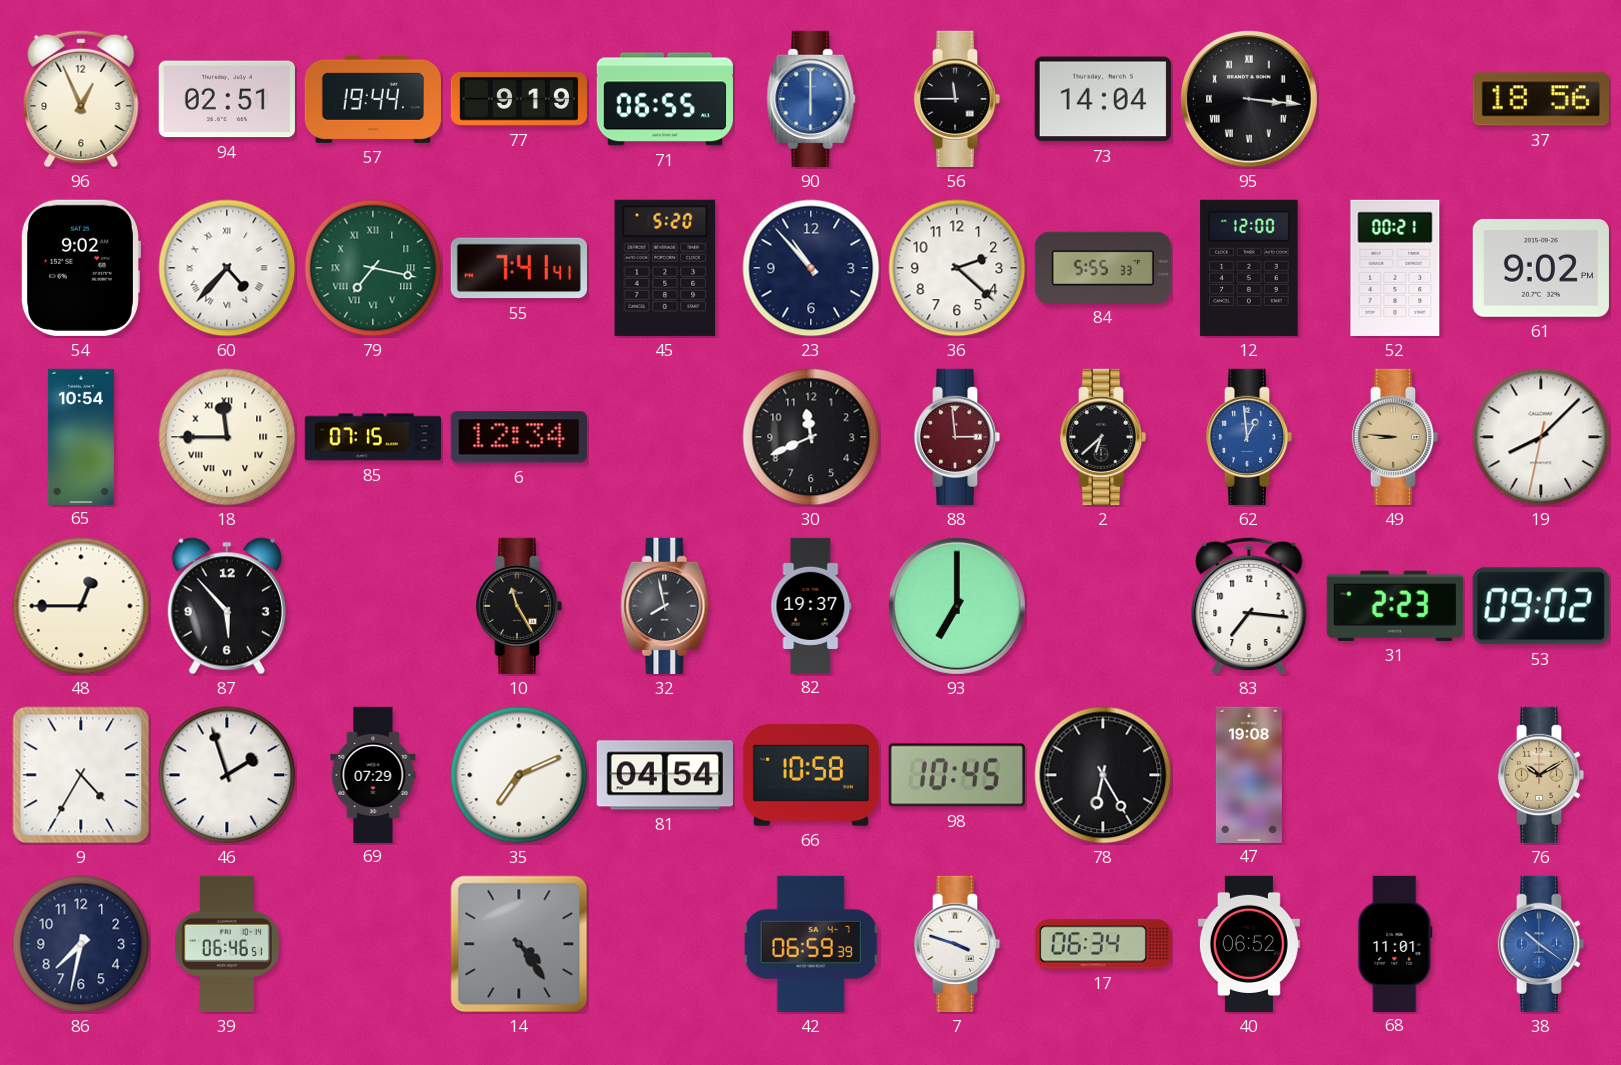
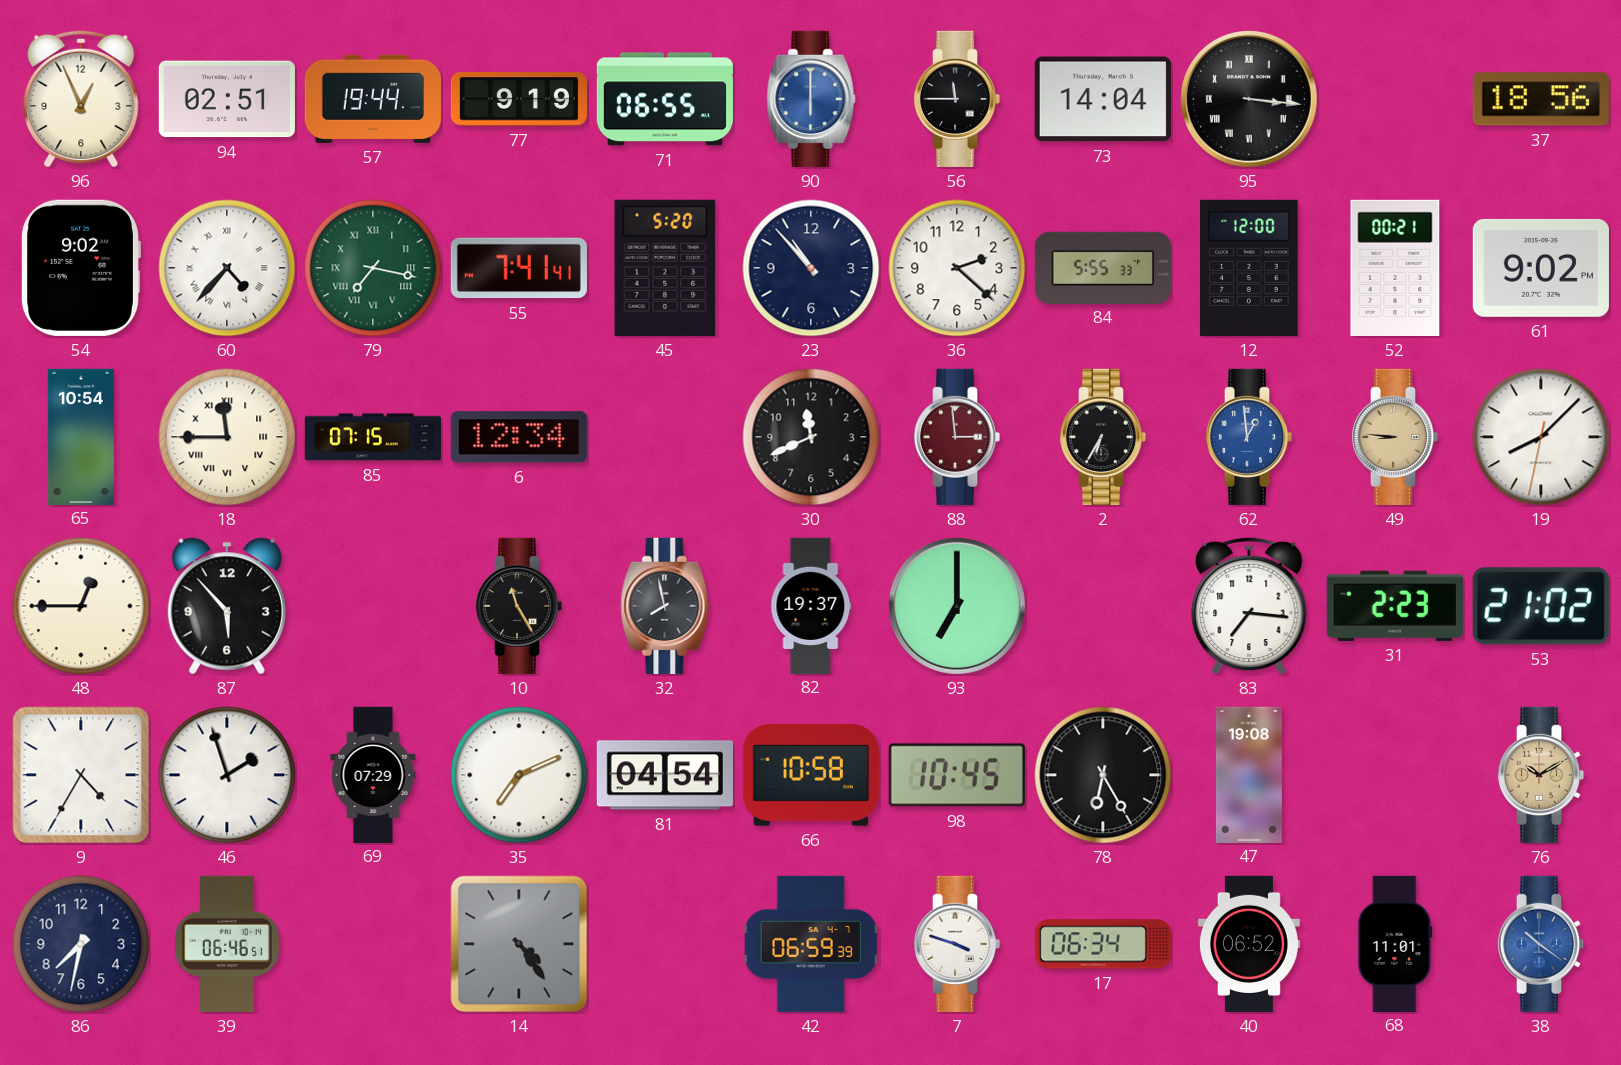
2: 6:38 -> 6:35 (1103, 437)
53: 09:02 -> 21:02 (1541, 606)
